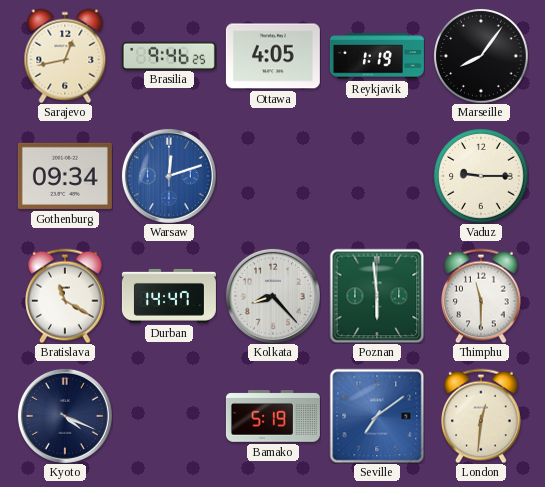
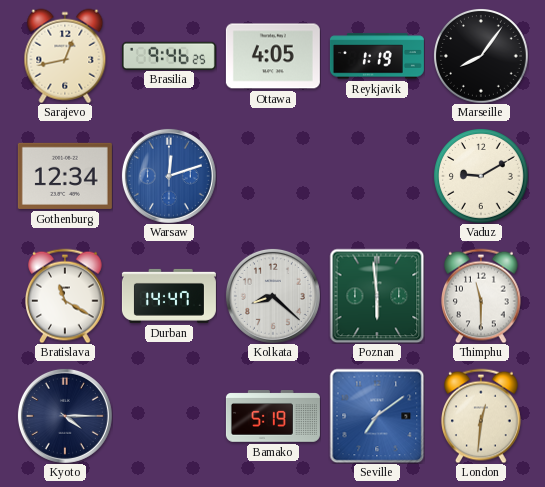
Gothenburg: 09:34 -> 12:34 (65, 176)
Vaduz: 9:15 -> 9:10 (481, 176)
Kolkata: 8:23 -> 8:22 (273, 296)
Kyoto: 4:19 -> 4:15 (65, 416)
